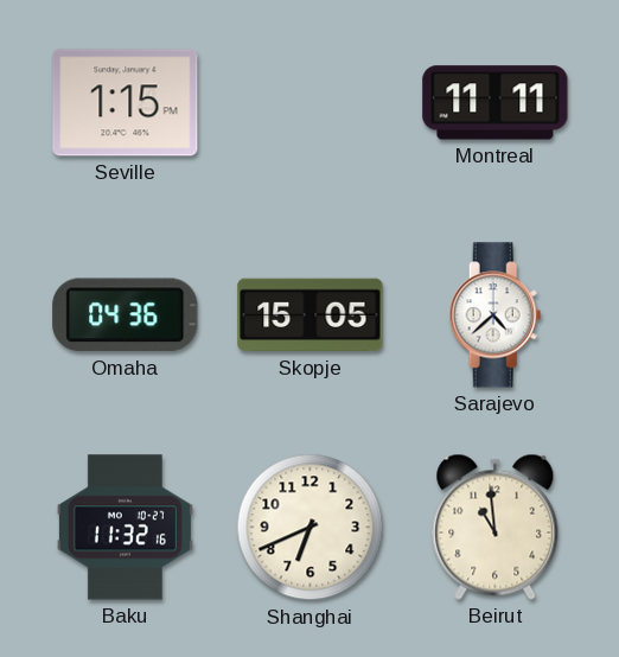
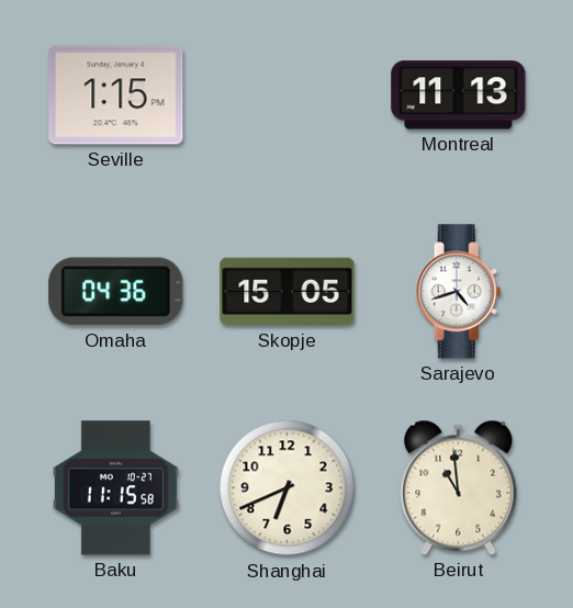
Montreal: 11:11 -> 11:13 (459, 95)
Sarajevo: 4:38 -> 4:42 (459, 292)
Baku: 11:32 -> 11:15 (115, 488)
